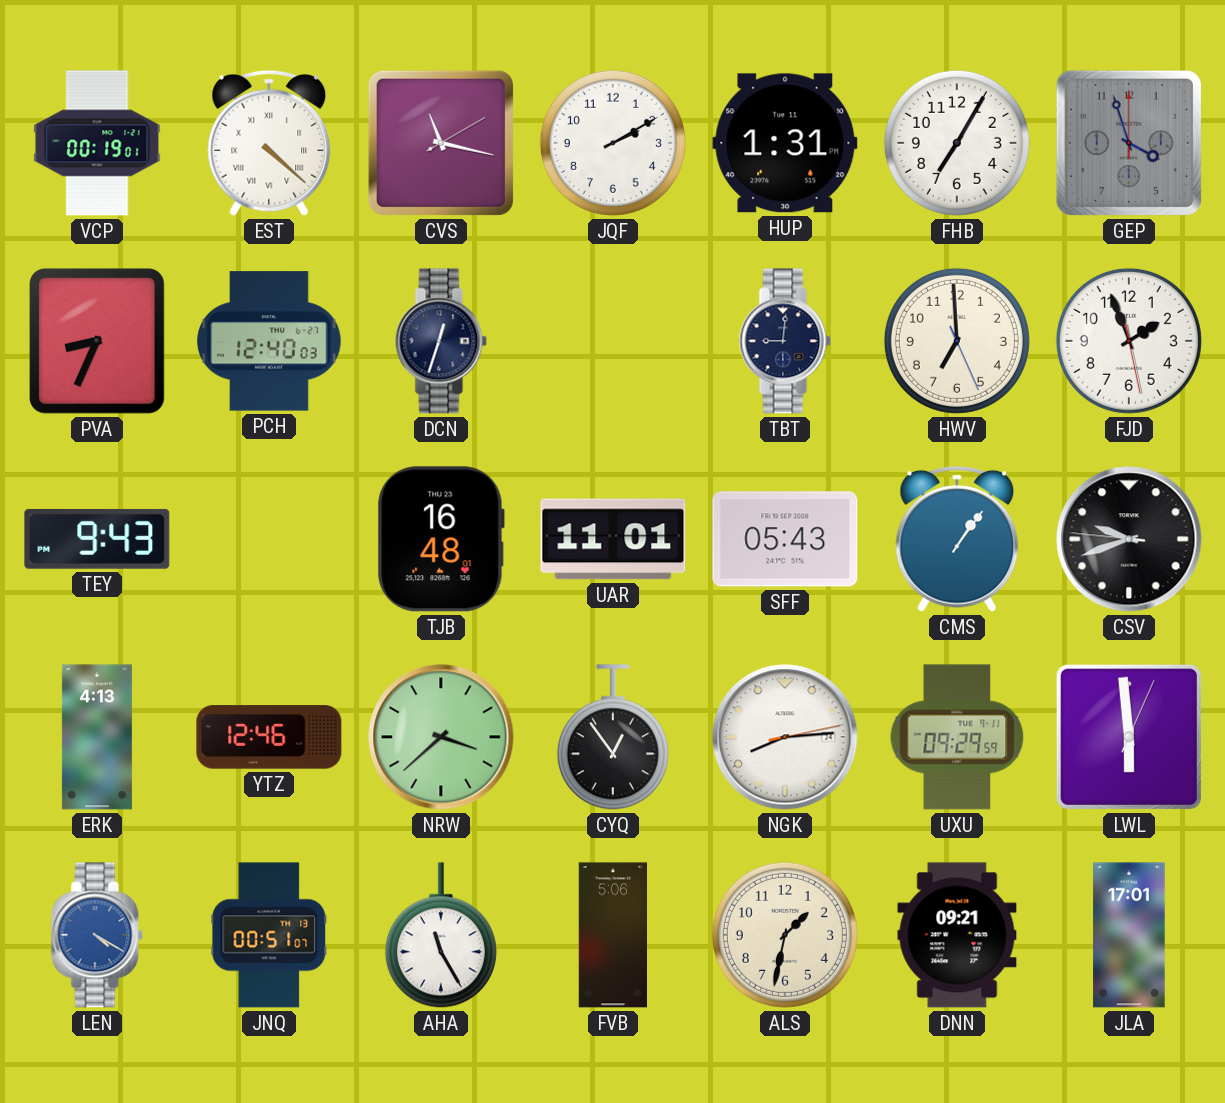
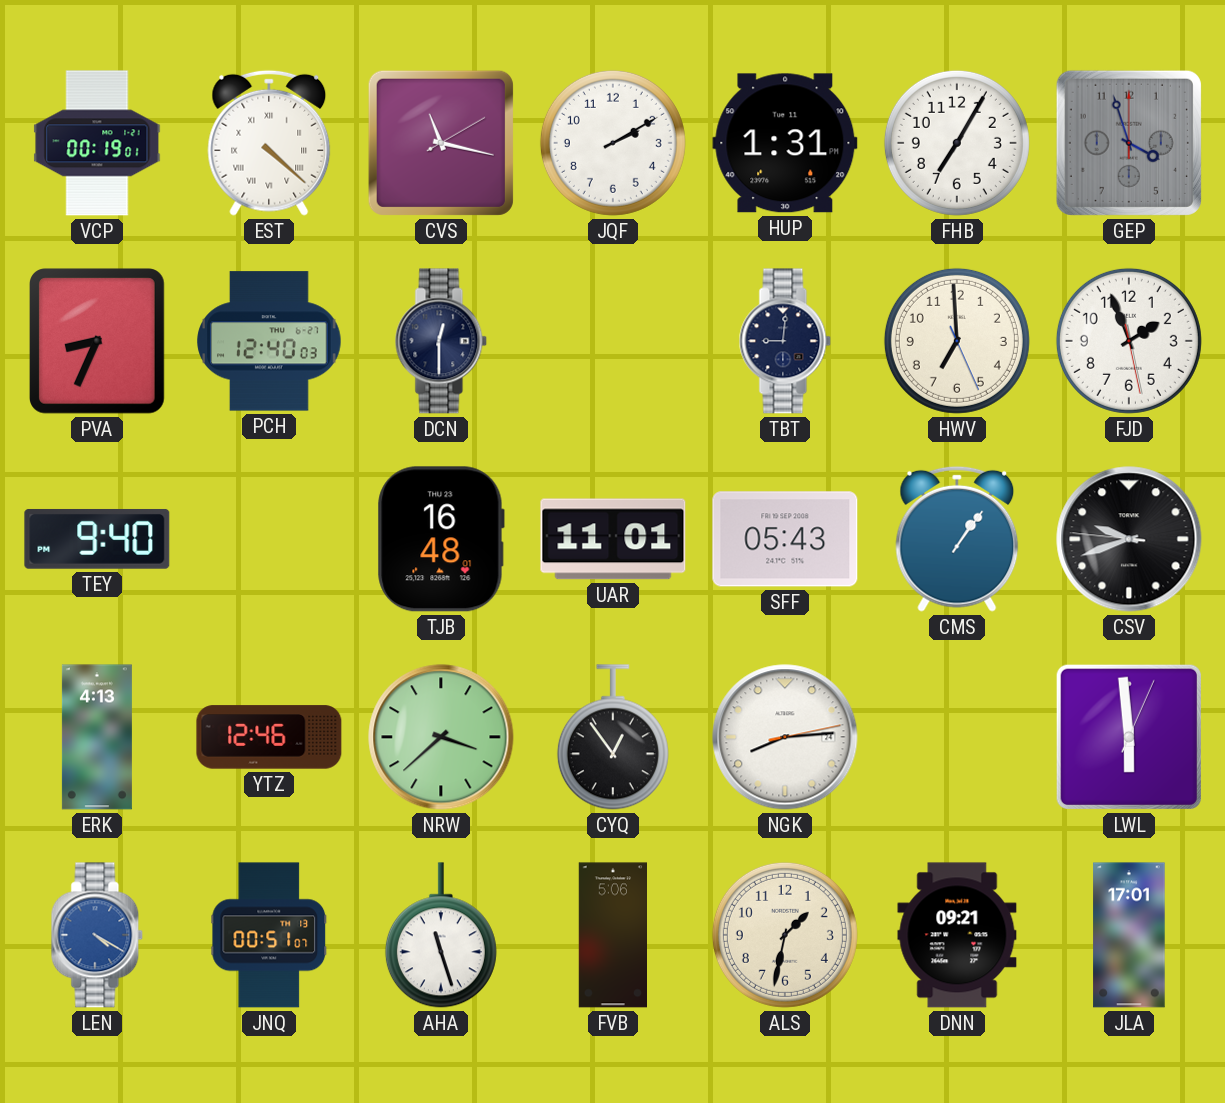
DCN: 12:33 -> 12:30 (441, 341)
TEY: 9:43 -> 9:40 (97, 539)
UXU: 09:29 -> none (957, 737)
AHA: 11:25 -> 11:27 (441, 935)
